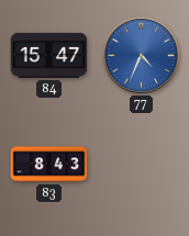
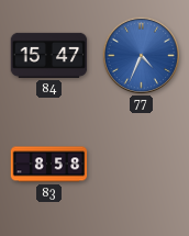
83: 8:43 -> 8:58 (49, 165)
